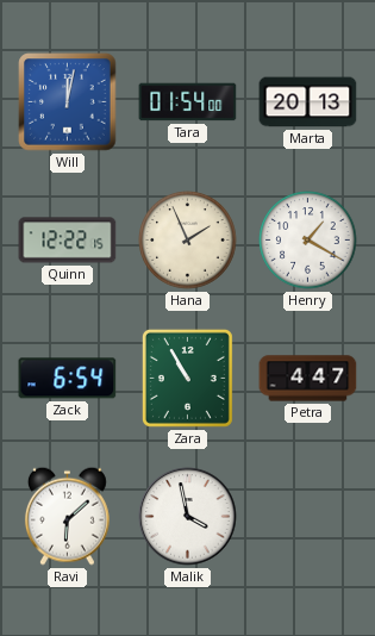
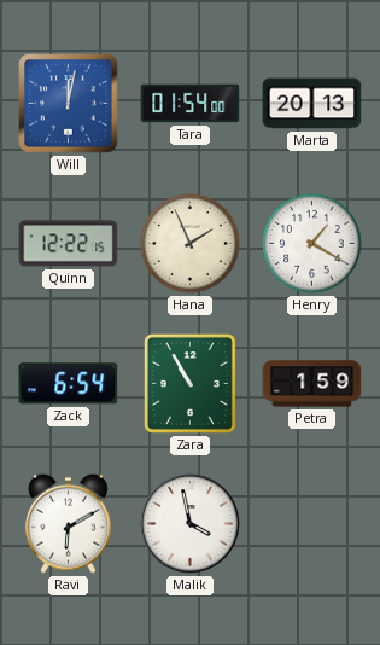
Petra: 4:47 -> 1:59 (312, 384)
Ravi: 6:08 -> 6:10 (68, 523)
